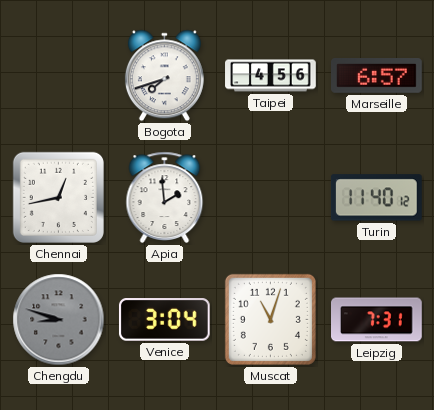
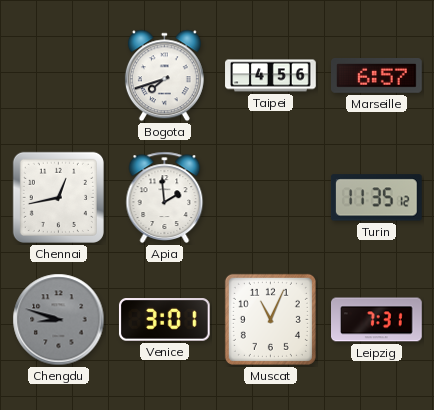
Turin: 11:40 -> 11:35 (376, 198)
Venice: 3:04 -> 3:01 (164, 320)
Muscat: 11:03 -> 11:04 (270, 319)
